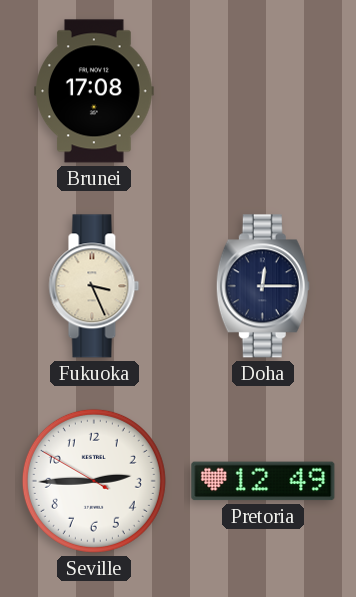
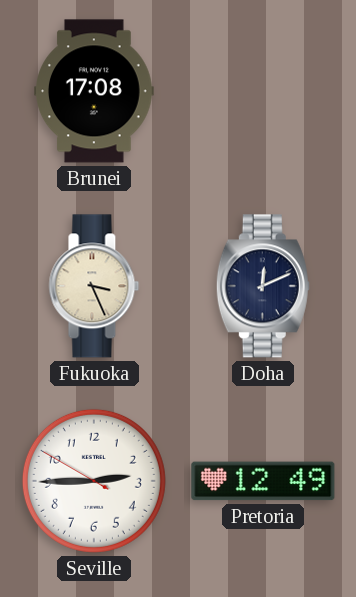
Doha: 12:15 -> 12:11 (263, 286)
